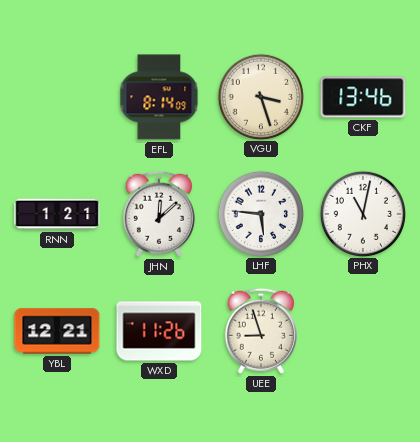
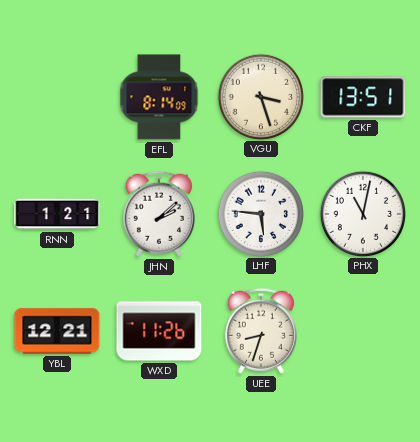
CKF: 13:46 -> 13:51 (363, 97)
JHN: 12:08 -> 2:08 (159, 214)
UEE: 8:57 -> 8:33 (261, 331)
